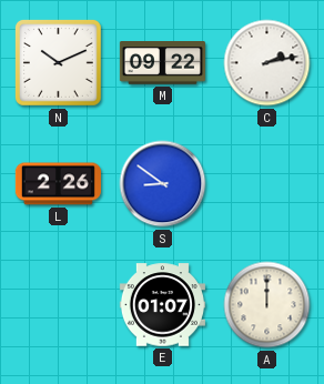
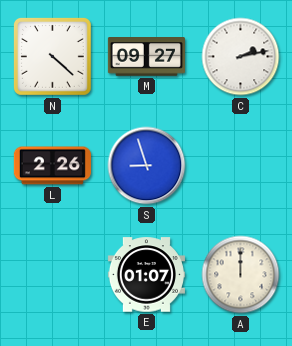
N: 10:11 -> 4:22 (52, 56)
M: 09:22 -> 09:27 (146, 57)
S: 8:51 -> 8:57 (147, 166)
